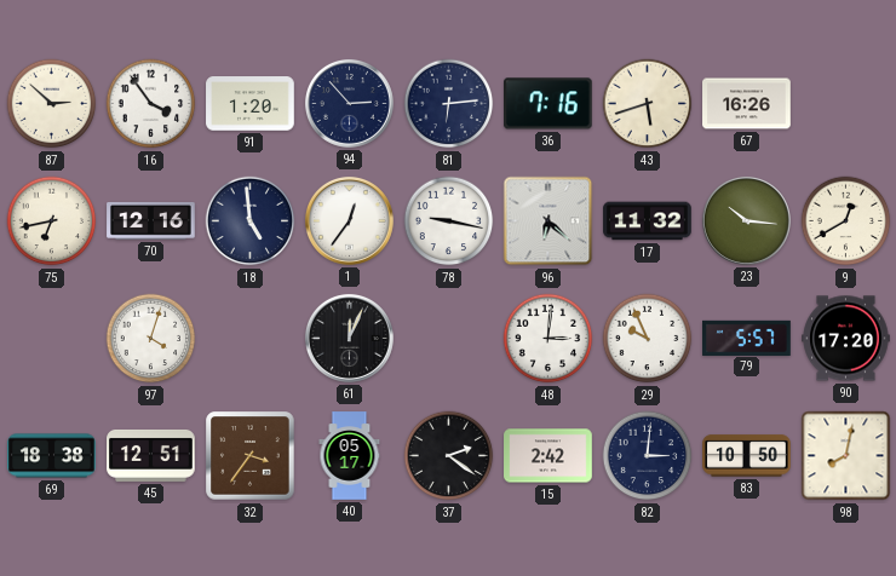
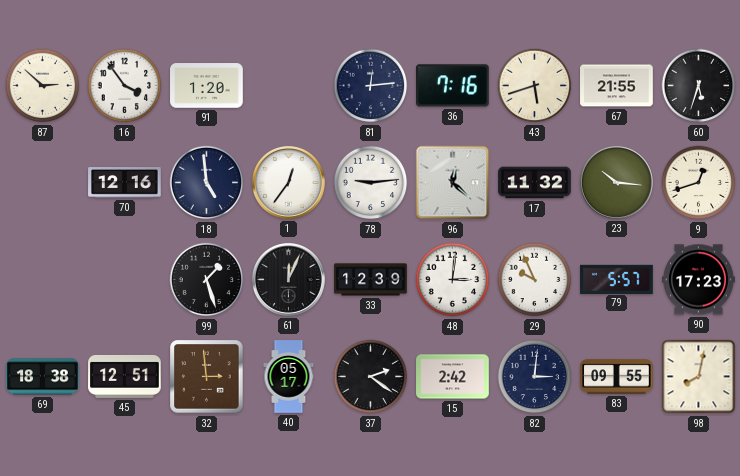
94: 2:53 -> none (349, 103)
81: 6:14 -> 12:14 (371, 86)
67: 16:26 -> 21:55 (617, 86)
60: none -> 5:33 (699, 86)
75: 6:43 -> none (52, 221)
78: 9:17 -> 9:14 (371, 183)
96: 6:22 -> 12:22 (453, 183)
9: 12:40 -> 12:42 (699, 183)
97: 4:03 -> none (151, 339)
99: none -> 1:27 (207, 280)
33: none -> 12:39 (371, 280)
90: 17:20 -> 17:23 (699, 280)
32: 3:36 -> 2:59 (207, 377)
83: 10:50 -> 09:55 (617, 377)
